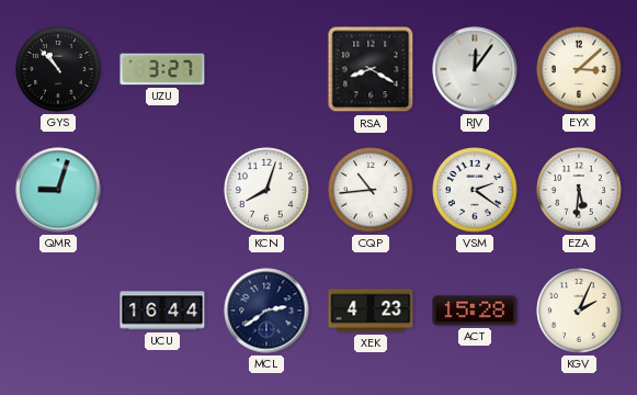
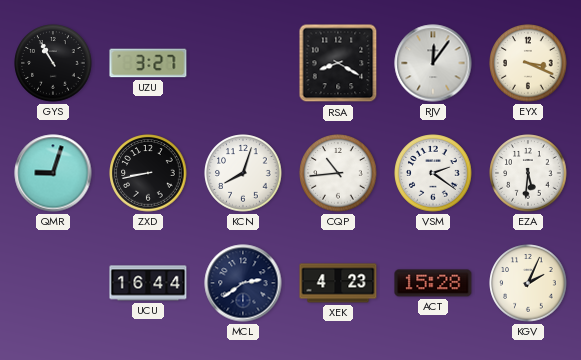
GYS: 10:53 -> 10:55 (53, 63)
EYX: 3:08 -> 3:19 (528, 63)
ZXD: none -> 8:43 (148, 173)
